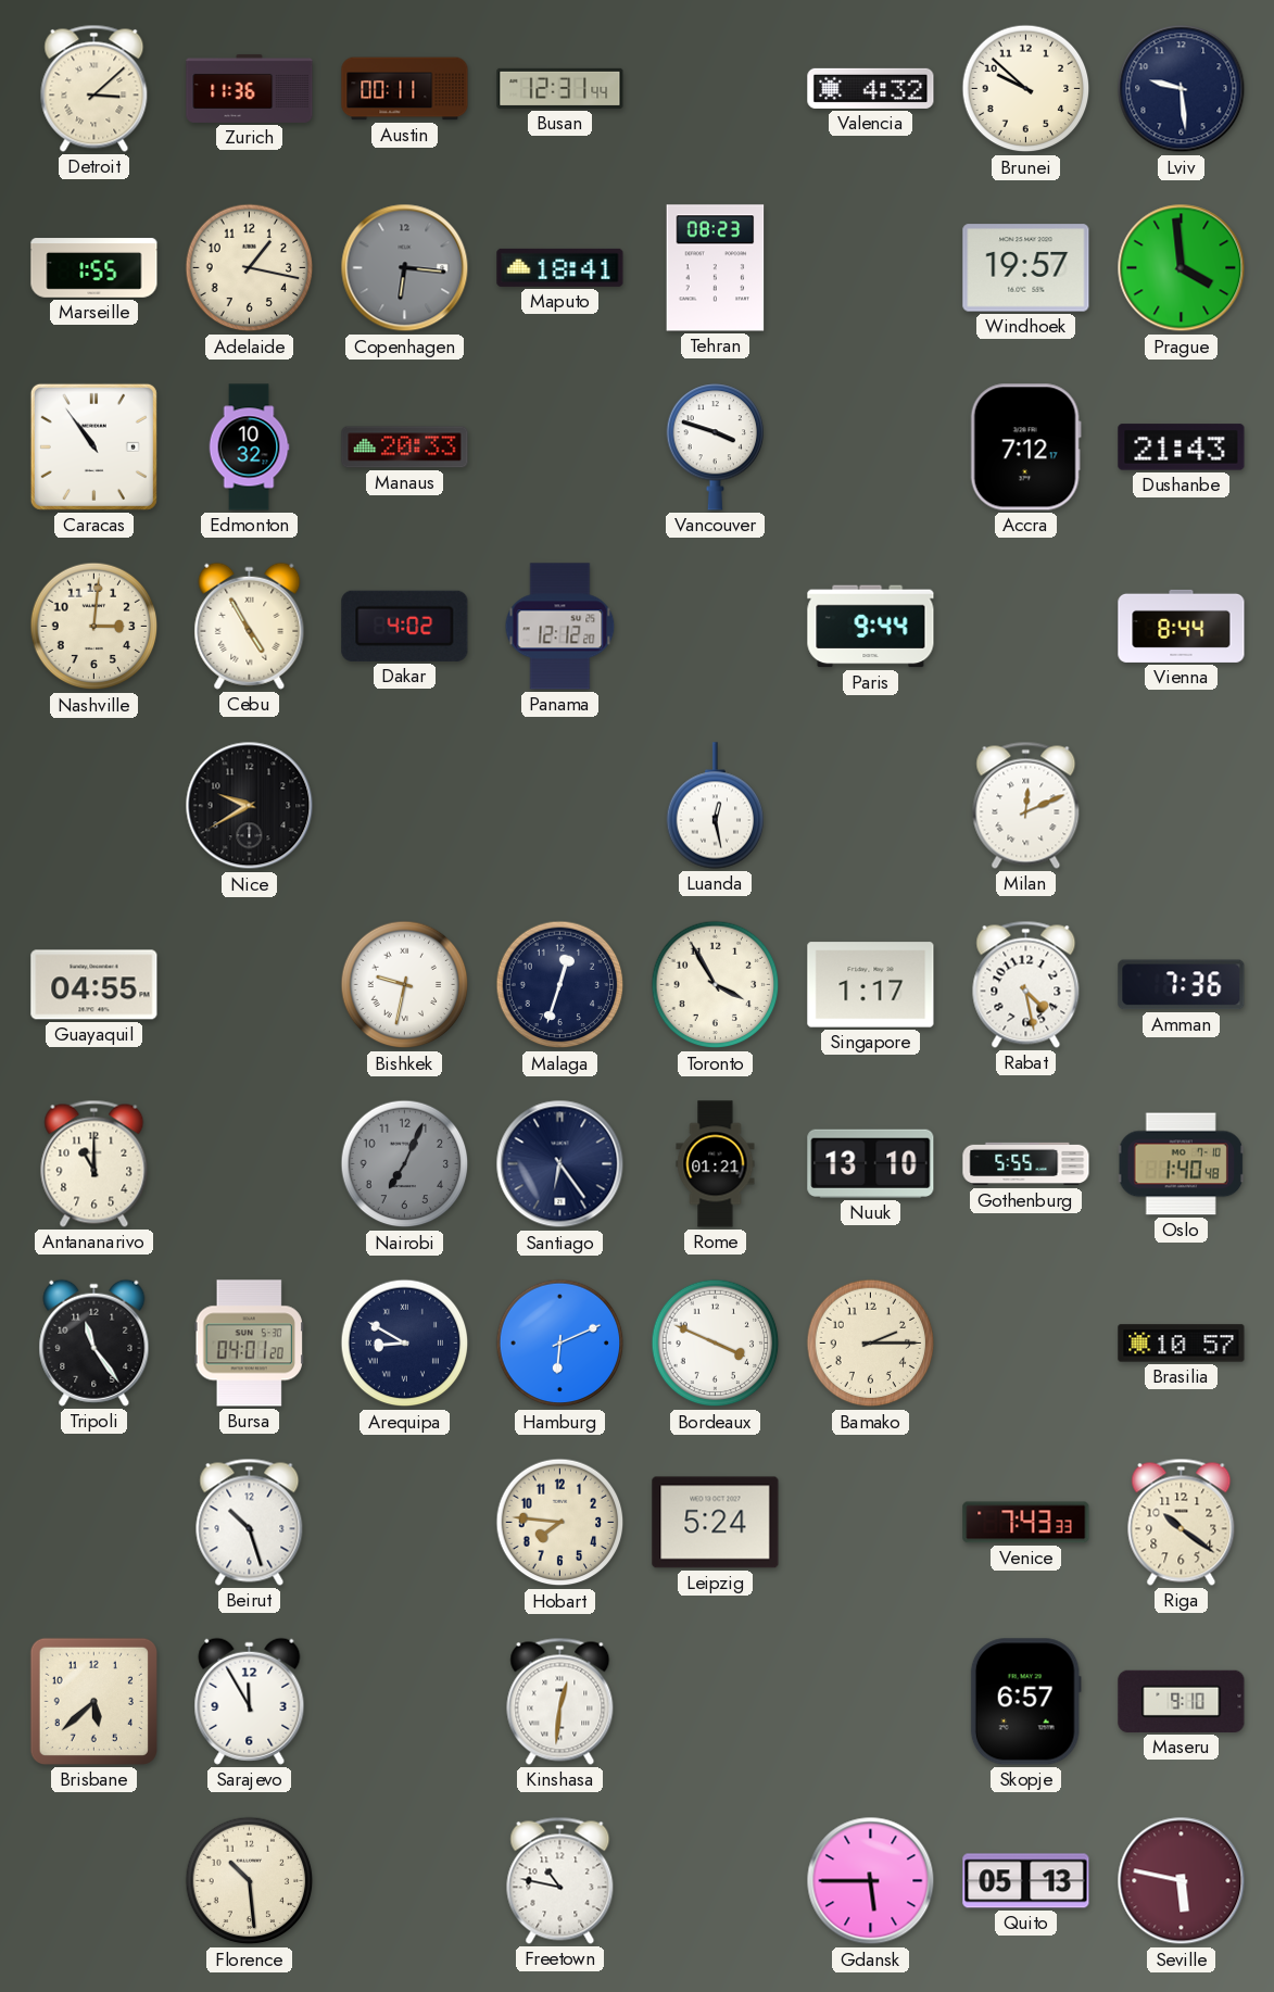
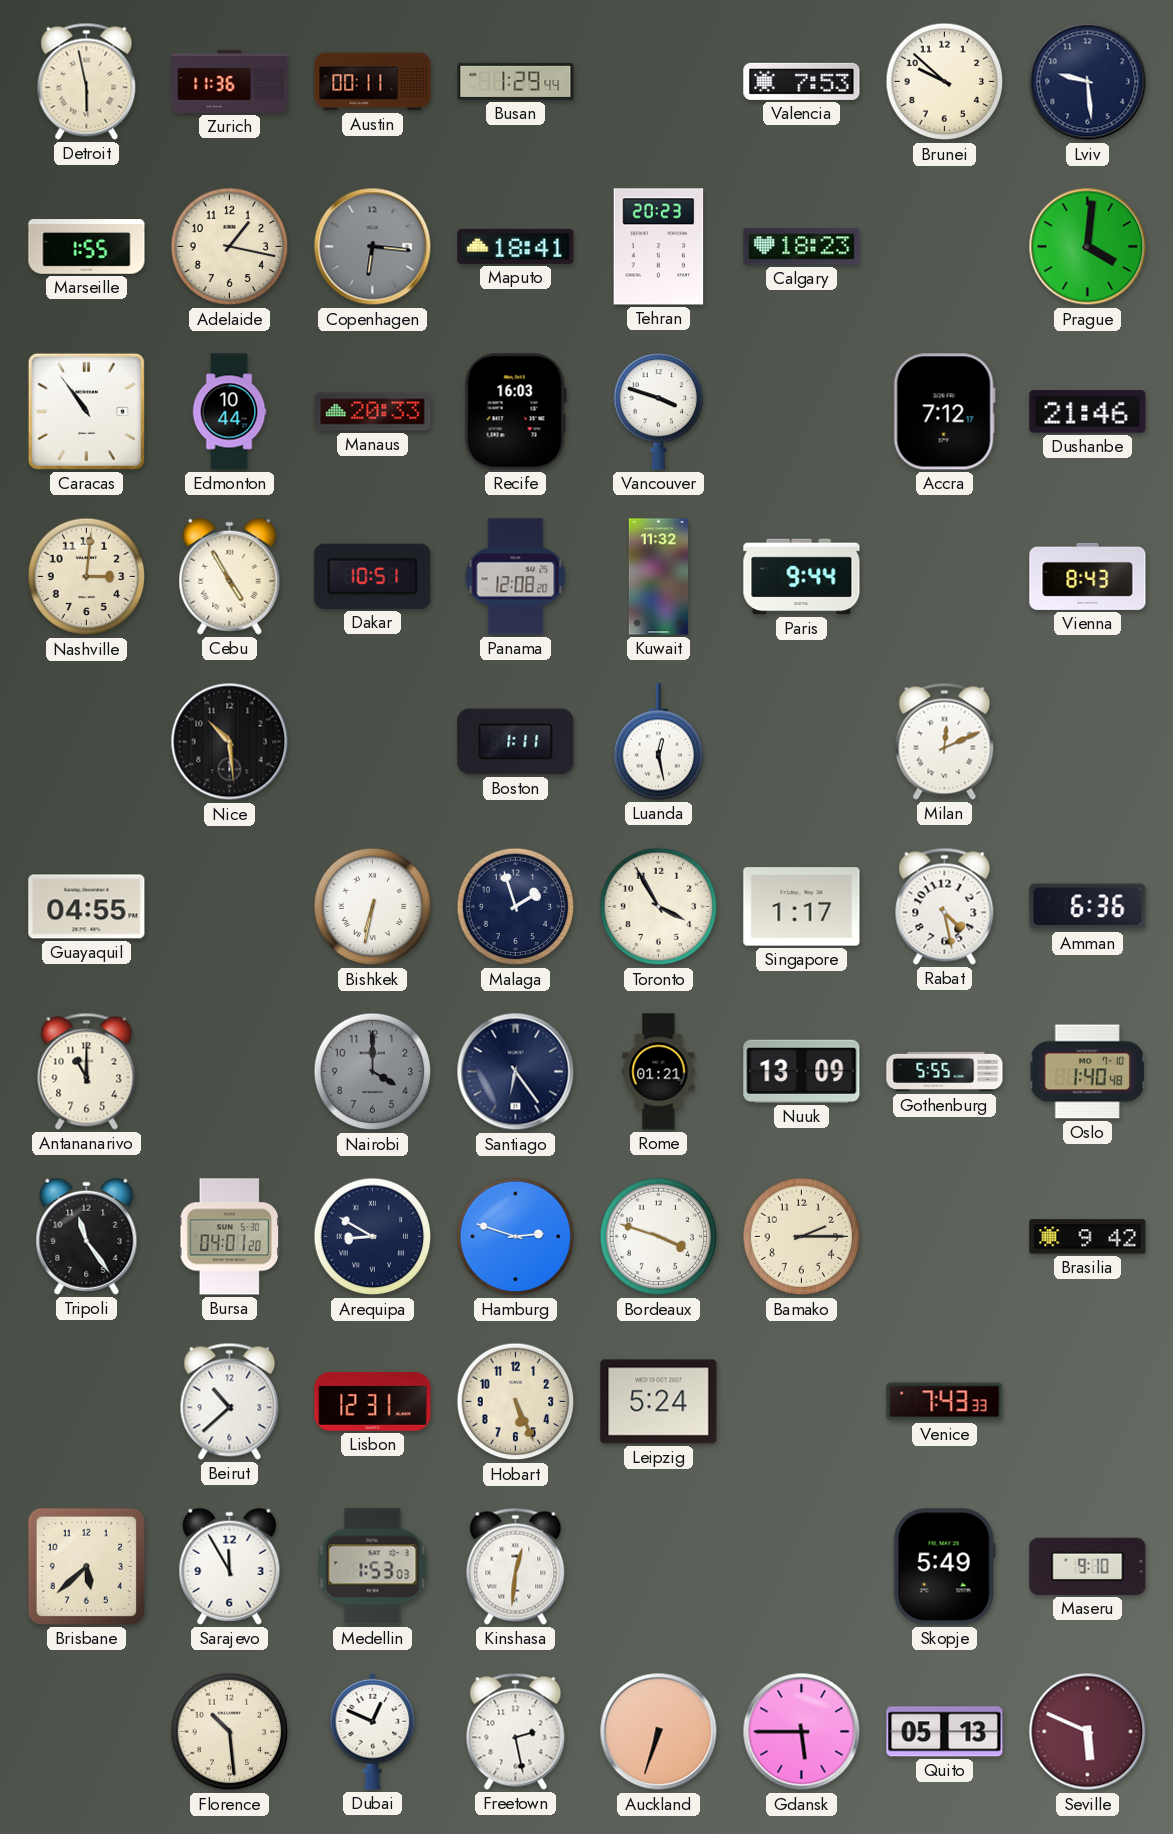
Detroit: 3:08 -> 5:58 (87, 81)
Busan: 12:31 -> 1:29 (516, 81)
Valencia: 4:32 -> 7:53 (802, 81)
Tehran: 08:23 -> 20:23 (659, 247)
Calgary: none -> 18:23 (802, 247)
Windhoek: 19:57 -> none (1026, 268)
Prague: 3:59 -> 4:01 (1088, 247)
Edmonton: 10:32 -> 10:44 (229, 412)
Recife: none -> 16:03 (515, 412)
Dushanbe: 21:43 -> 21:46 (1088, 412)
Dakar: 4:02 -> 10:51 (373, 576)
Panama: 12:12 -> 12:08 (516, 577)
Kuwait: none -> 11:32 (658, 577)
Vienna: 8:44 -> 8:43 (1088, 576)
Nice: 9:40 -> 10:29 (230, 742)
Boston: none -> 1:11 (516, 742)
Bishkek: 9:32 -> 6:32 (373, 907)
Malaga: 12:33 -> 1:57 (516, 907)
Amman: 7:36 -> 6:36 (1088, 907)
Nairobi: 7:04 -> 4:00 (373, 1072)
Nuuk: 13:10 -> 13:09 (802, 1071)
Hamburg: 6:11 -> 2:48 (516, 1237)
Bordeaux: 3:49 -> 3:48 (659, 1237)
Brasilia: 10:57 -> 9:42 (1088, 1237)
Beirut: 10:27 -> 10:38 (230, 1401)
Lisbon: none -> 12:31 (373, 1402)
Hobart: 7:46 -> 5:26 (516, 1402)
Riga: 10:21 -> none (1182, 1522)
Medellin: none -> 1:53 (373, 1567)
Skopje: 6:57 -> 5:49 (944, 1567)
Dubai: none -> 12:49 (373, 1731)
Freetown: 10:47 -> 2:28 (516, 1731)
Auckland: none -> 6:33 (659, 1732)
Seville: 5:47 -> 5:49 (1088, 1732)
